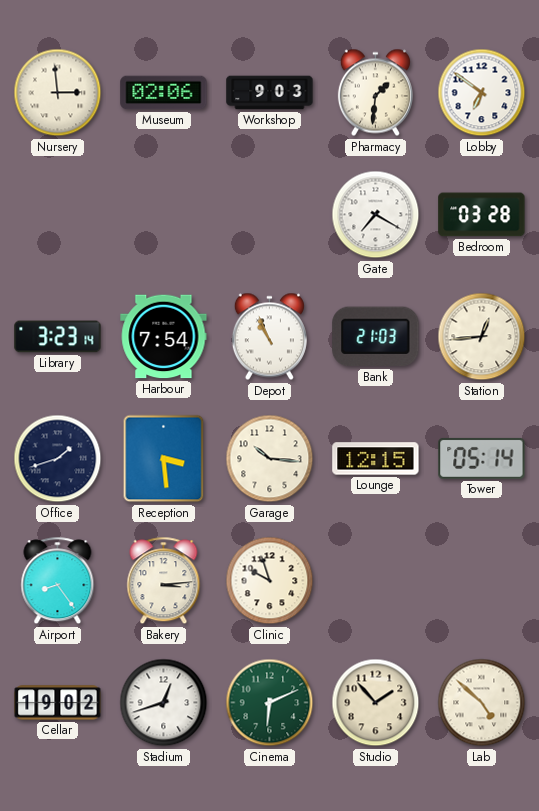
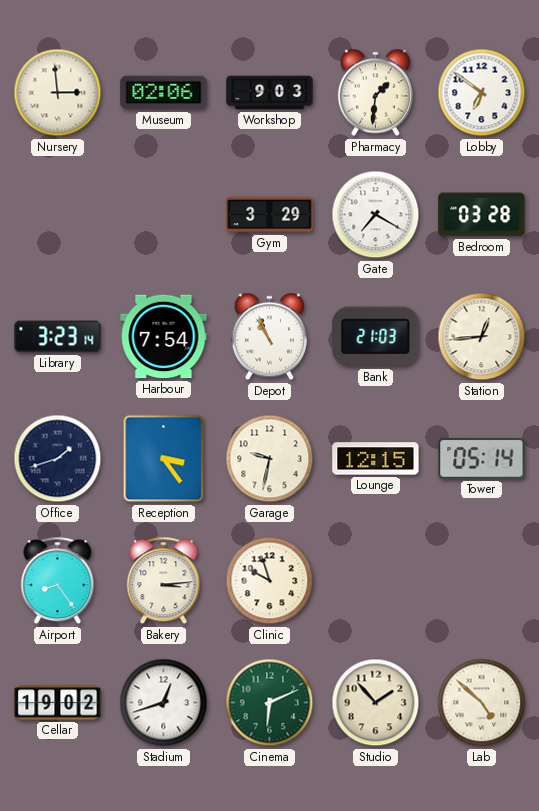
Gym: none -> 3:29 (270, 215)
Reception: 3:29 -> 3:24 (164, 459)
Garage: 10:16 -> 9:32 (270, 459)
